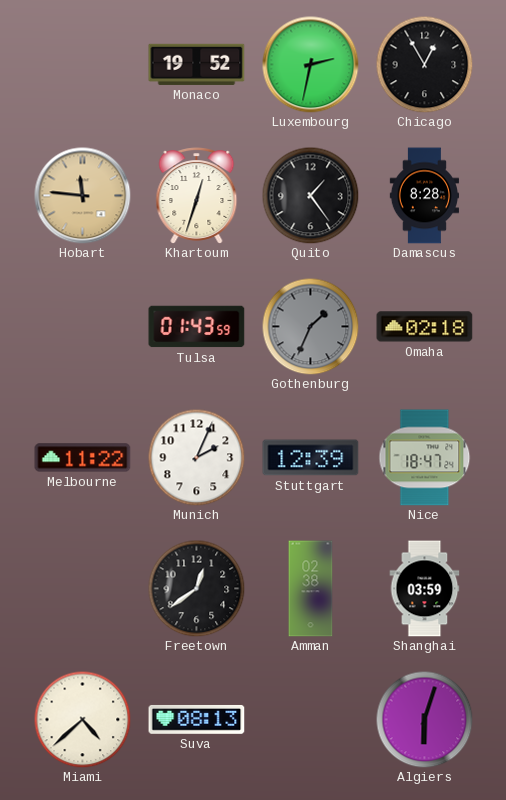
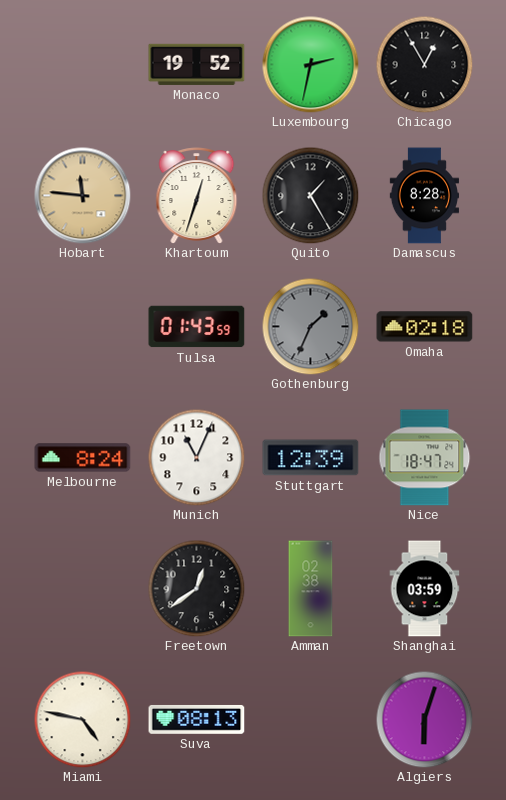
Quito: 1:24 -> 1:25 (310, 195)
Melbourne: 11:22 -> 8:24 (83, 458)
Munich: 2:04 -> 11:04 (196, 457)
Miami: 4:38 -> 4:47 (82, 719)
